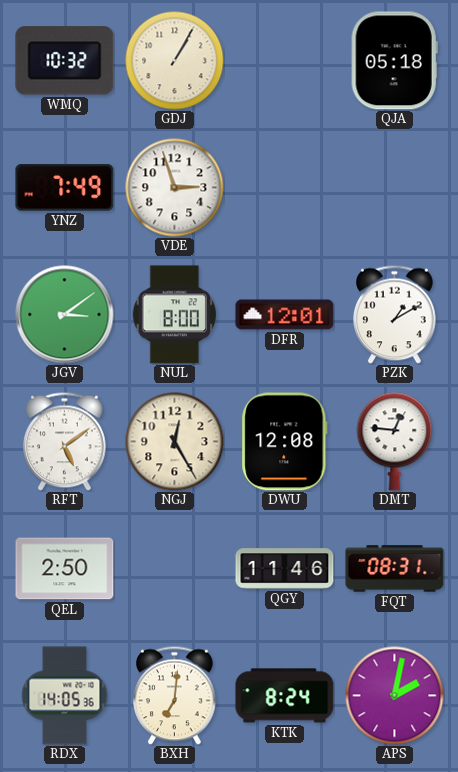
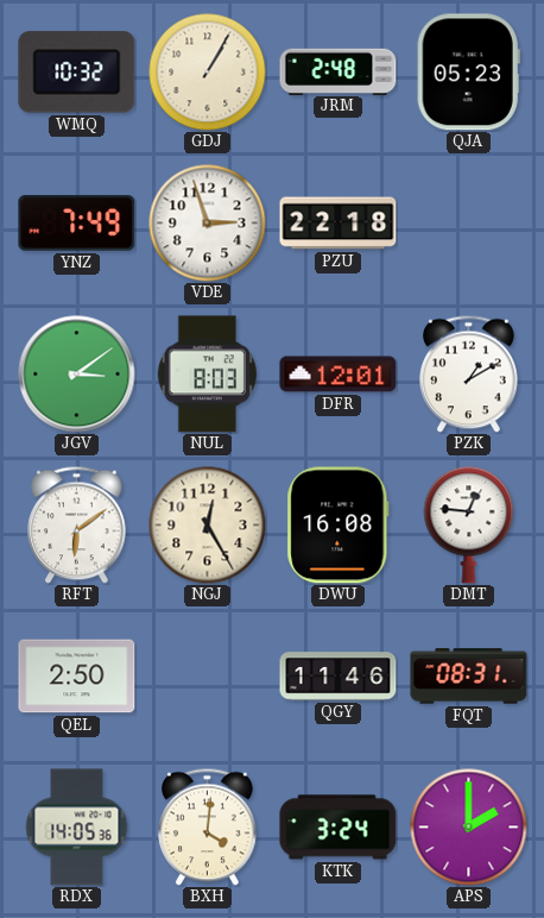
JRM: none -> 2:48 (339, 71)
QJA: 05:18 -> 05:23 (468, 73)
PZU: none -> 22:18 (339, 224)
NUL: 8:00 -> 8:03 (207, 375)
RFT: 5:09 -> 6:09 (77, 524)
DWU: 12:08 -> 16:08 (339, 526)
BXH: 7:01 -> 4:01 (208, 826)
KTK: 8:24 -> 3:24 (339, 828)
APS: 2:02 -> 2:00 (469, 828)
